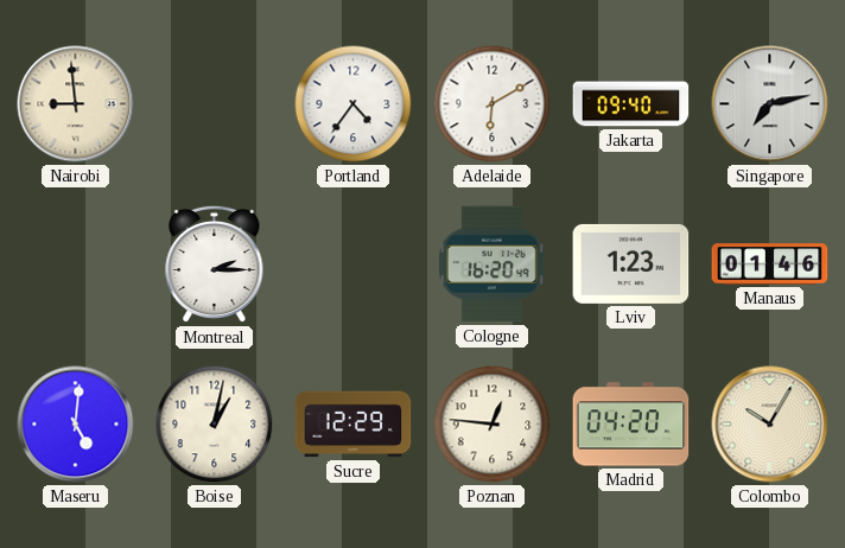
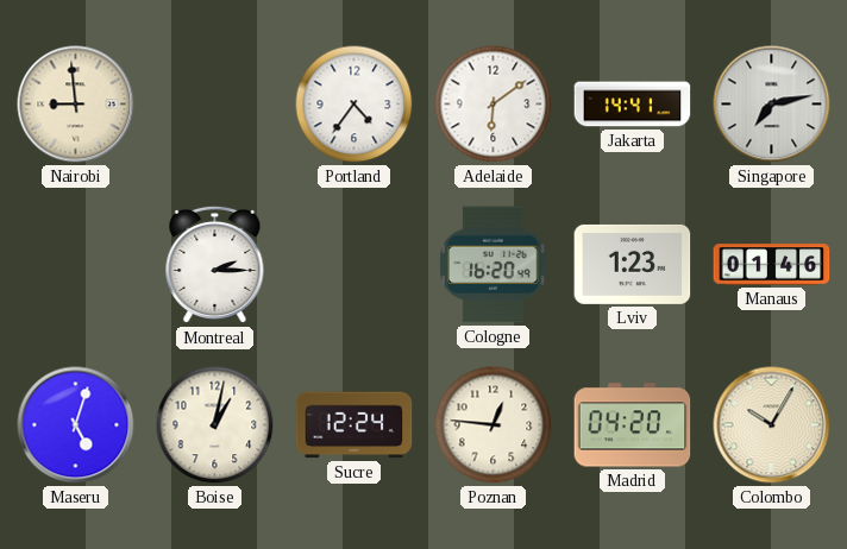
Adelaide: 6:10 -> 6:09 (494, 105)
Jakarta: 09:40 -> 14:41 (633, 105)
Maseru: 5:01 -> 5:03 (76, 425)
Sucre: 12:29 -> 12:24 (355, 425)
